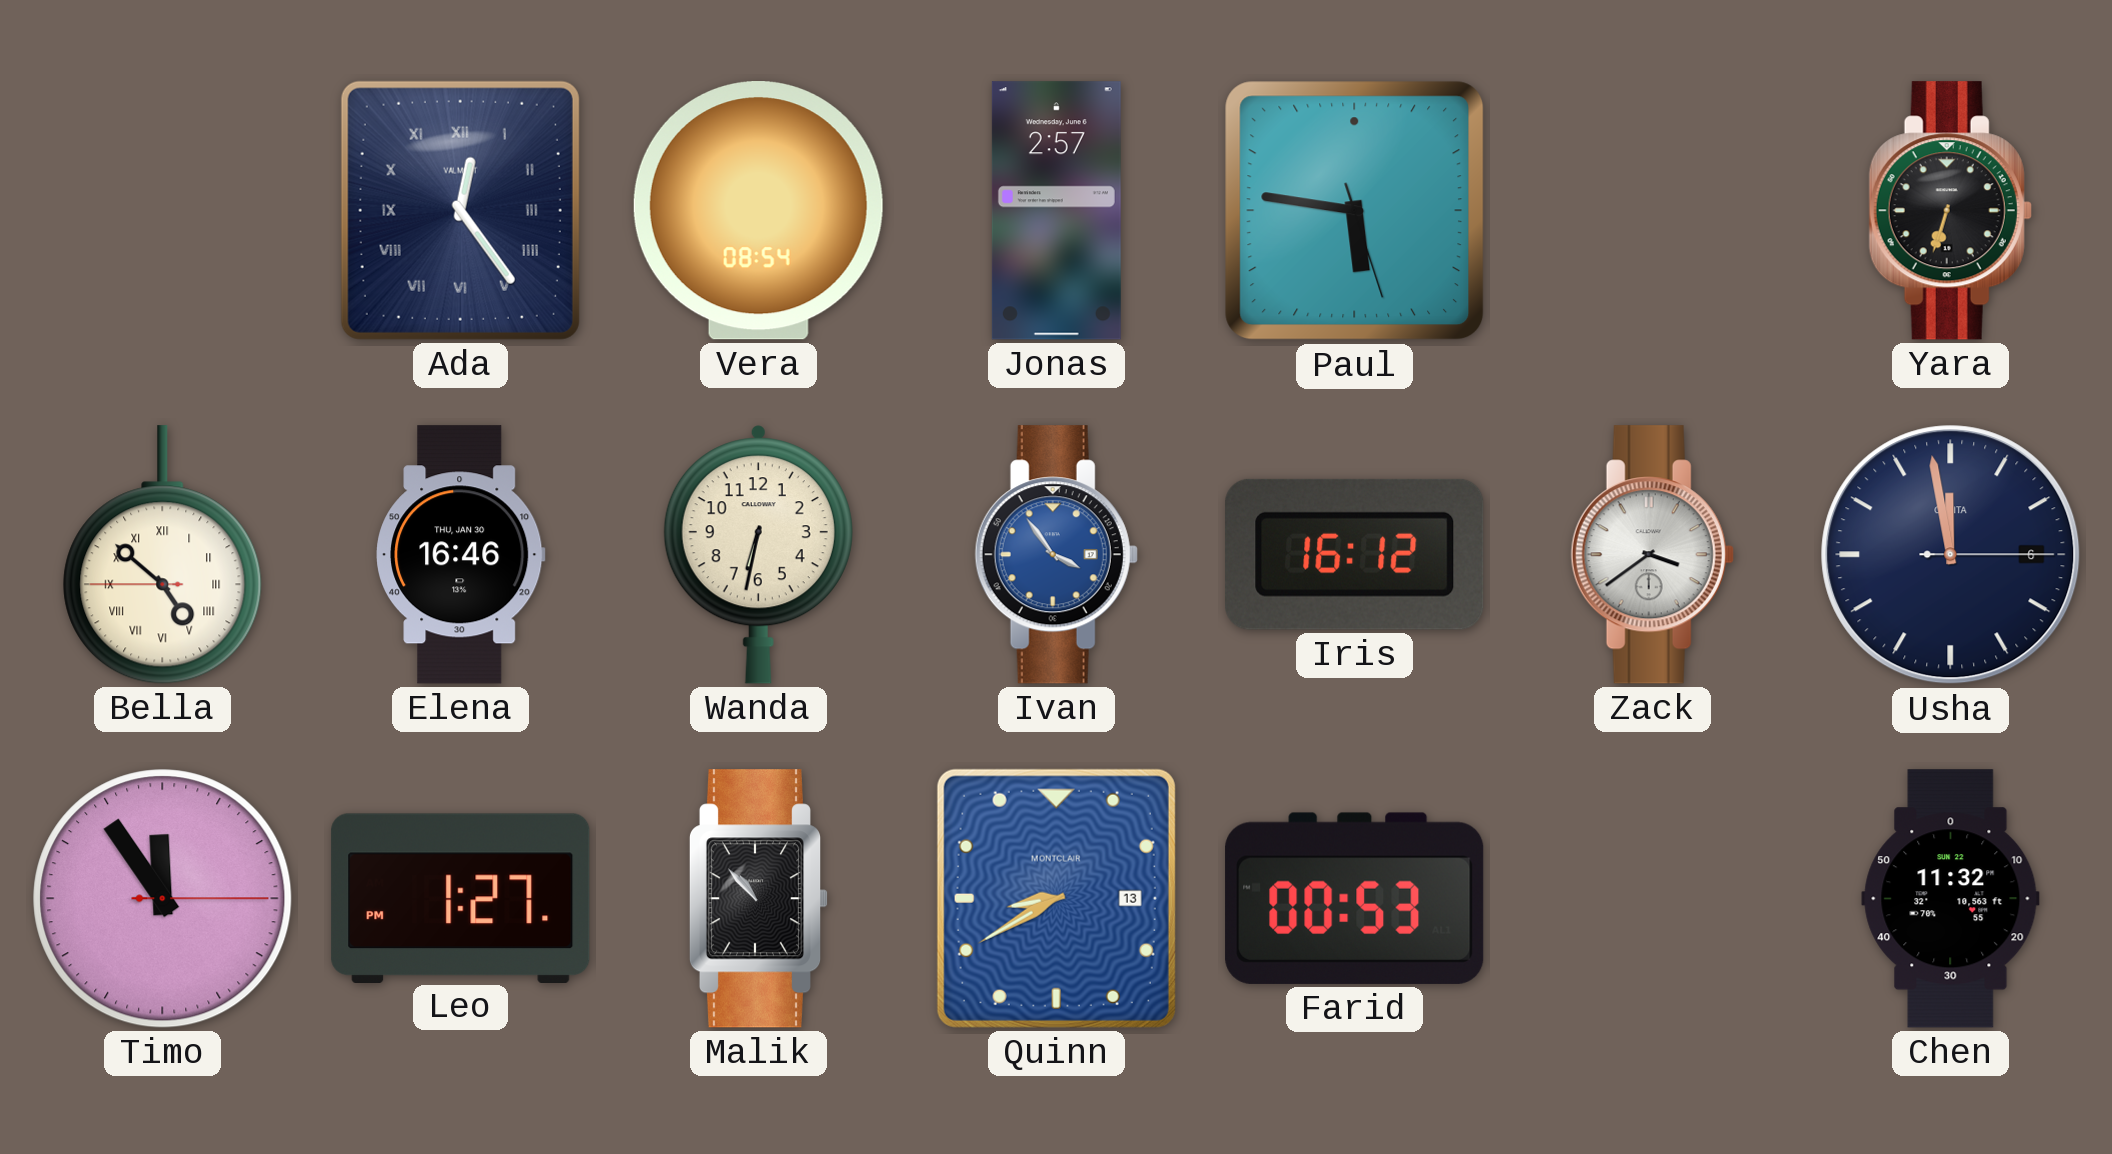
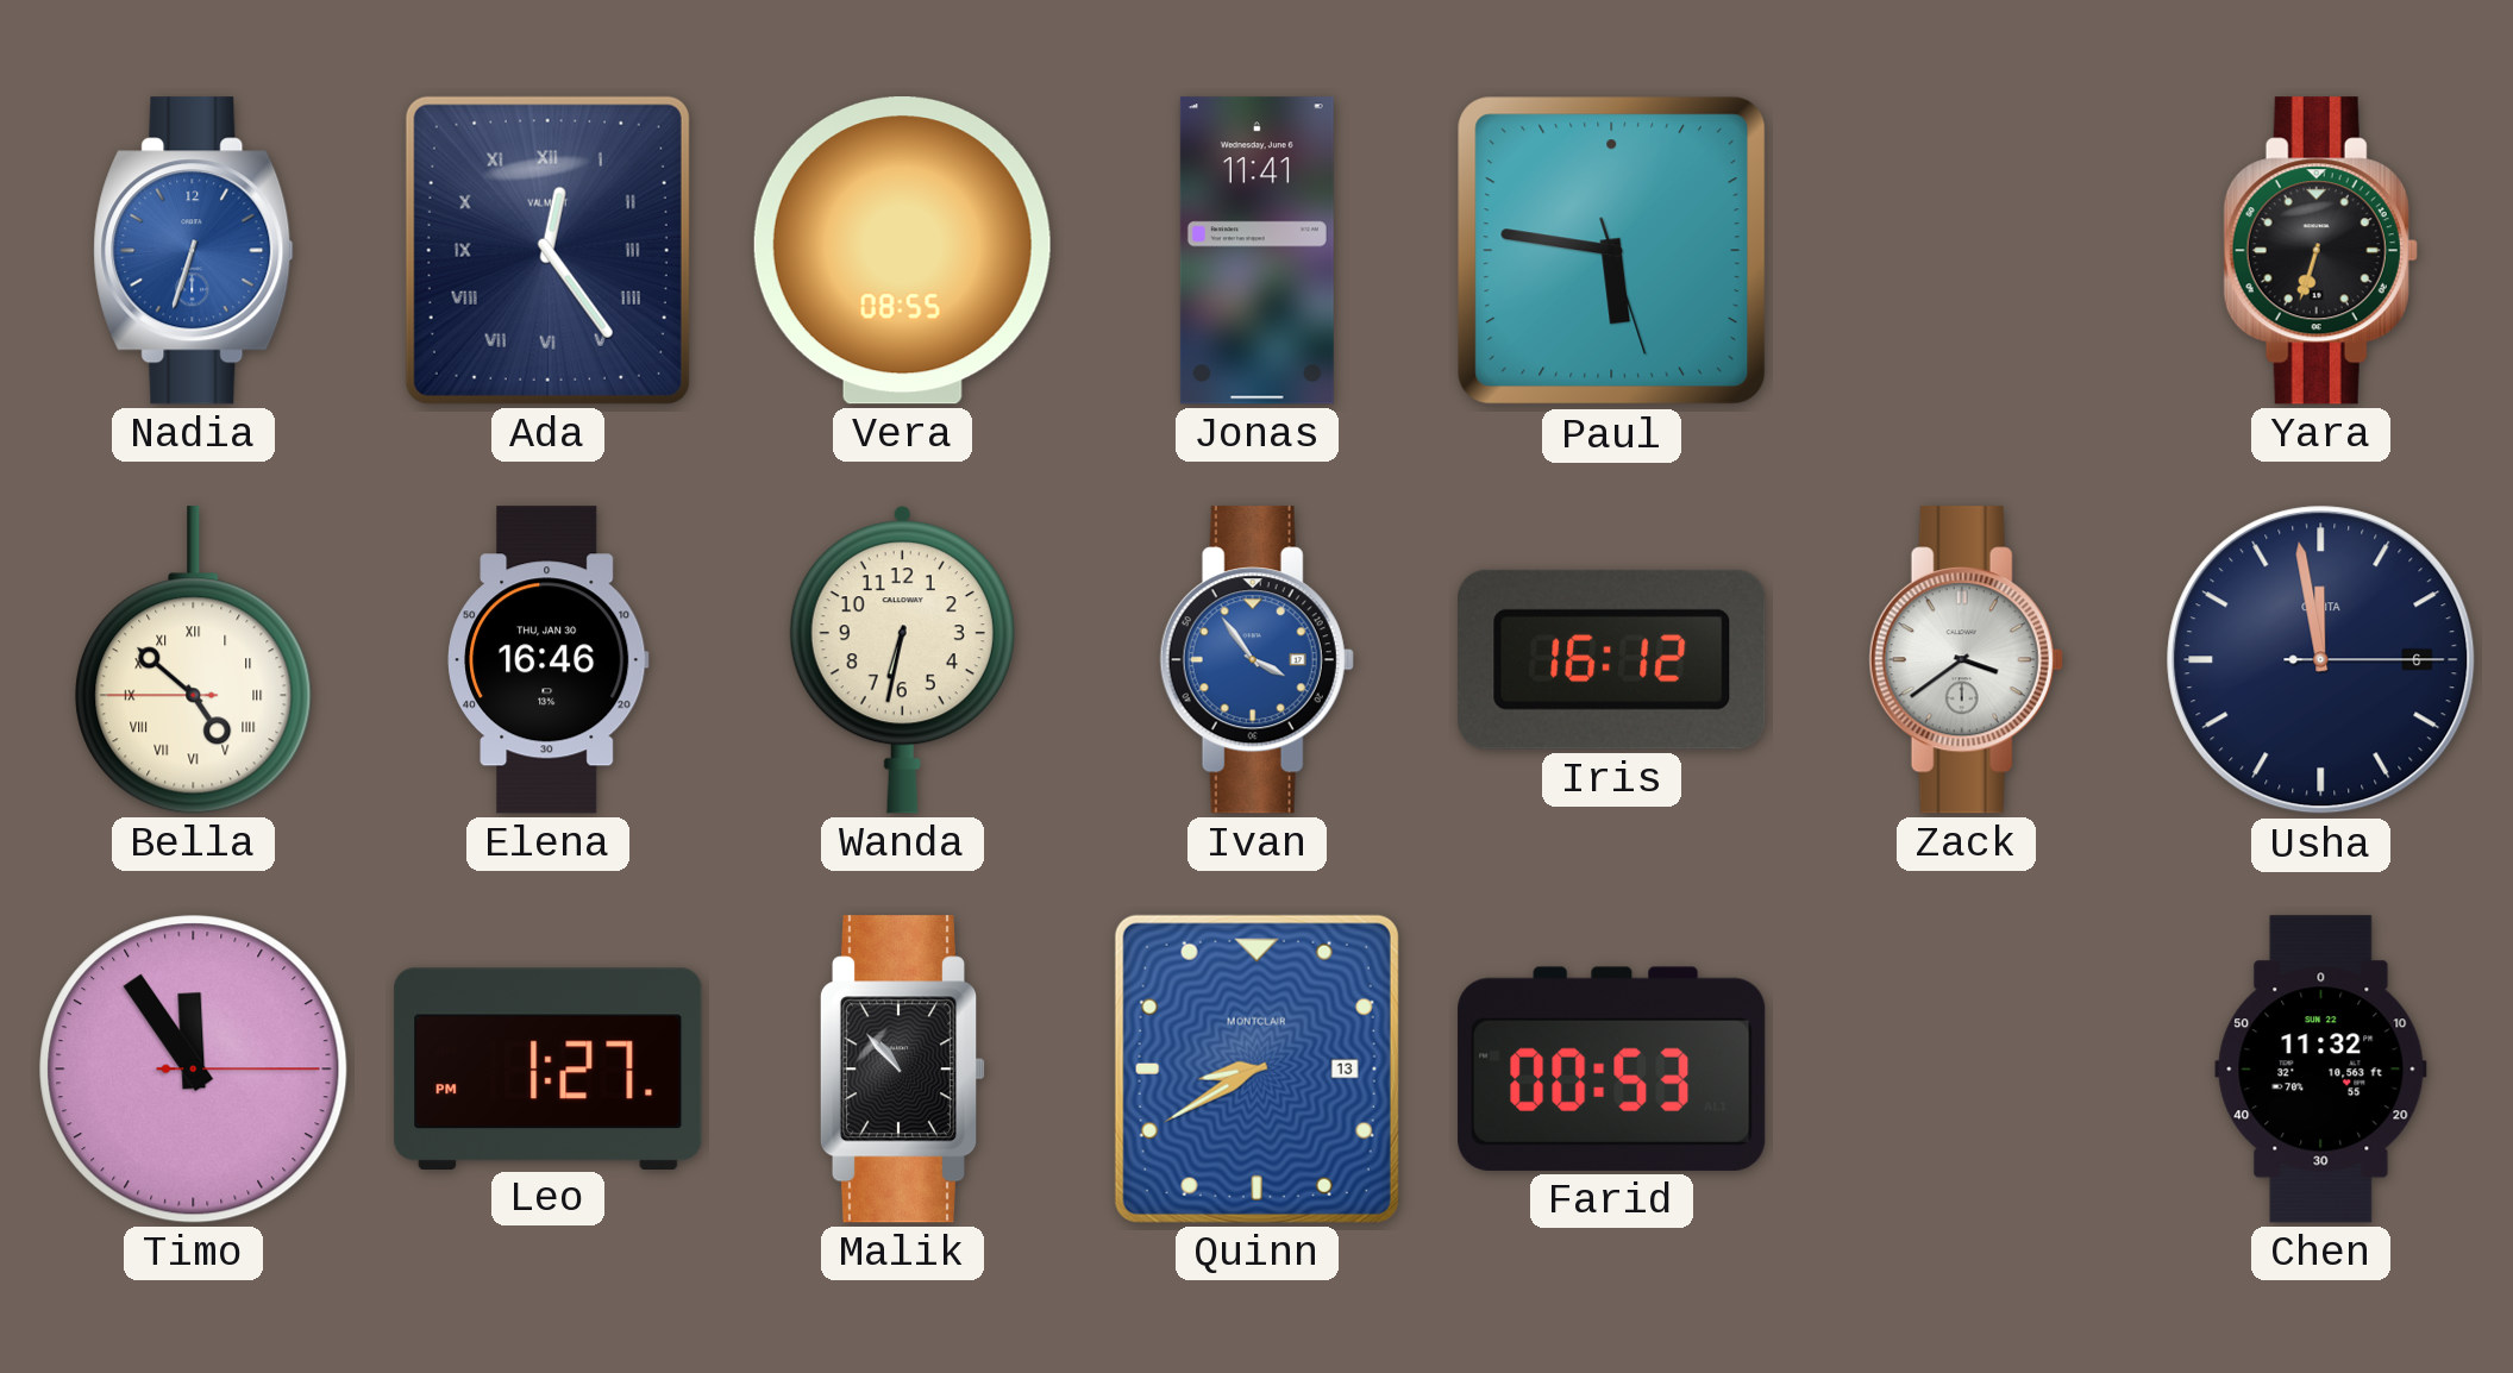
Nadia: none -> 6:33 (194, 251)
Vera: 08:54 -> 08:55 (902, 251)
Jonas: 2:57 -> 11:41 (1256, 251)
